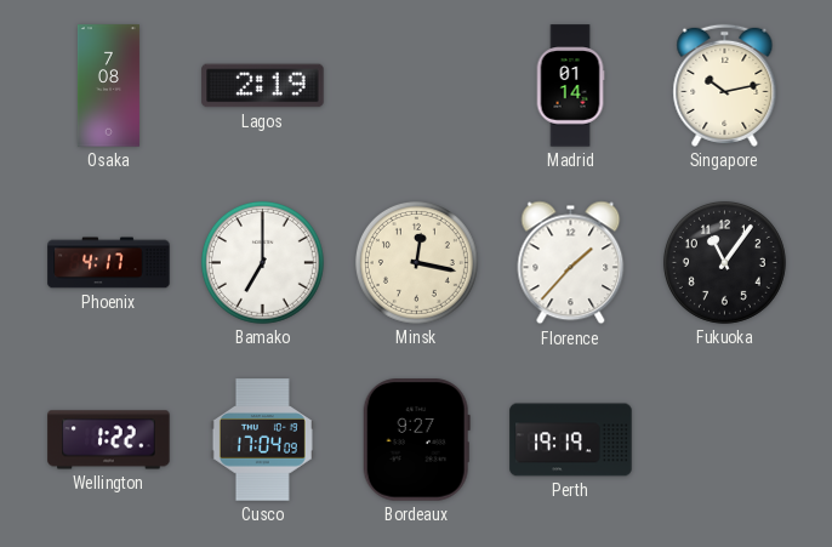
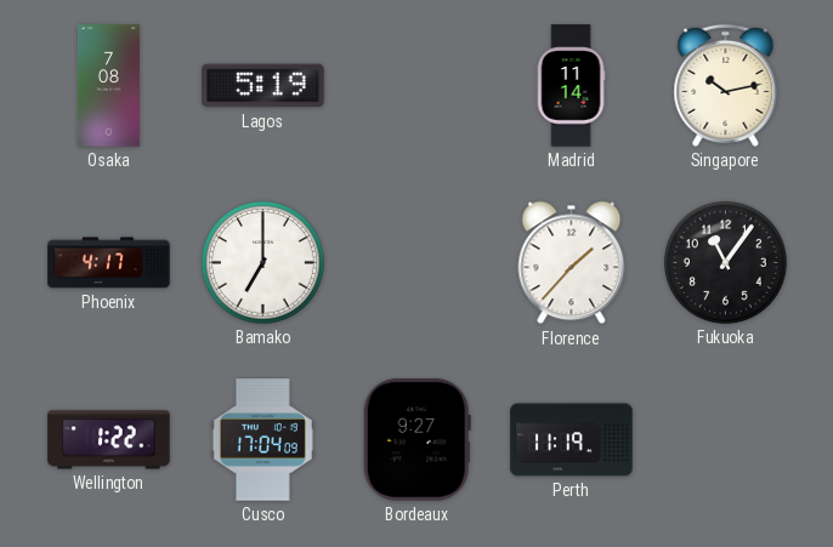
Lagos: 2:19 -> 5:19 (263, 86)
Madrid: 01:14 -> 11:14 (571, 86)
Minsk: 12:17 -> none (416, 262)
Perth: 19:19 -> 11:19 (572, 440)
